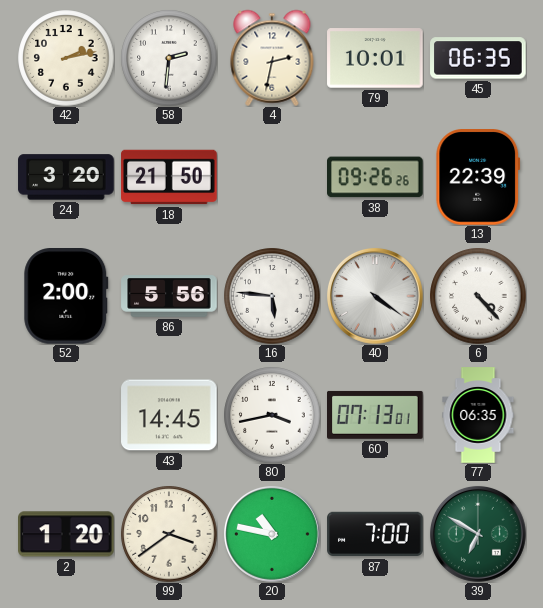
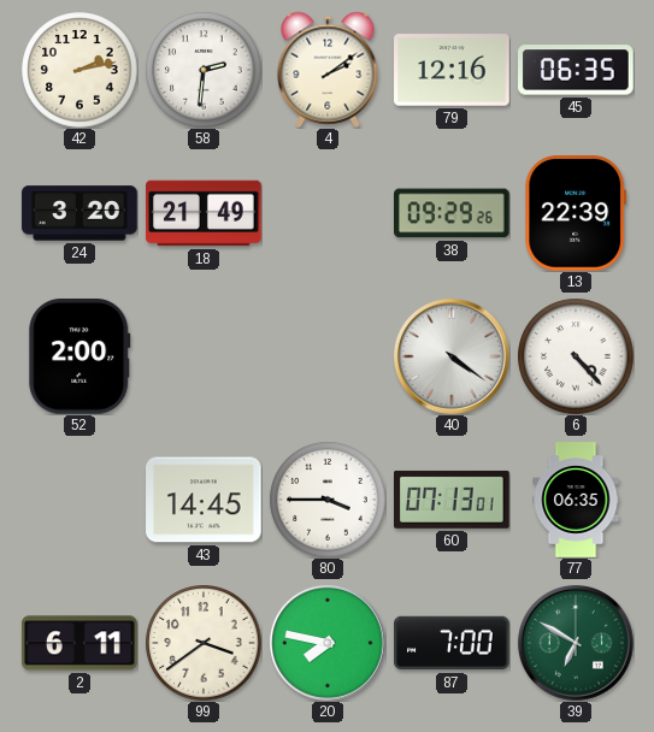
4: 2:32 -> 2:09 (328, 70)
79: 10:01 -> 12:16 (452, 70)
18: 21:50 -> 21:49 (204, 213)
38: 09:26 -> 09:29 (453, 213)
86: 5:56 -> none (169, 296)
16: 5:46 -> none (272, 296)
80: 3:43 -> 3:45 (328, 500)
2: 1:20 -> 6:11 (81, 643)
20: 10:47 -> 7:47 (328, 643)
